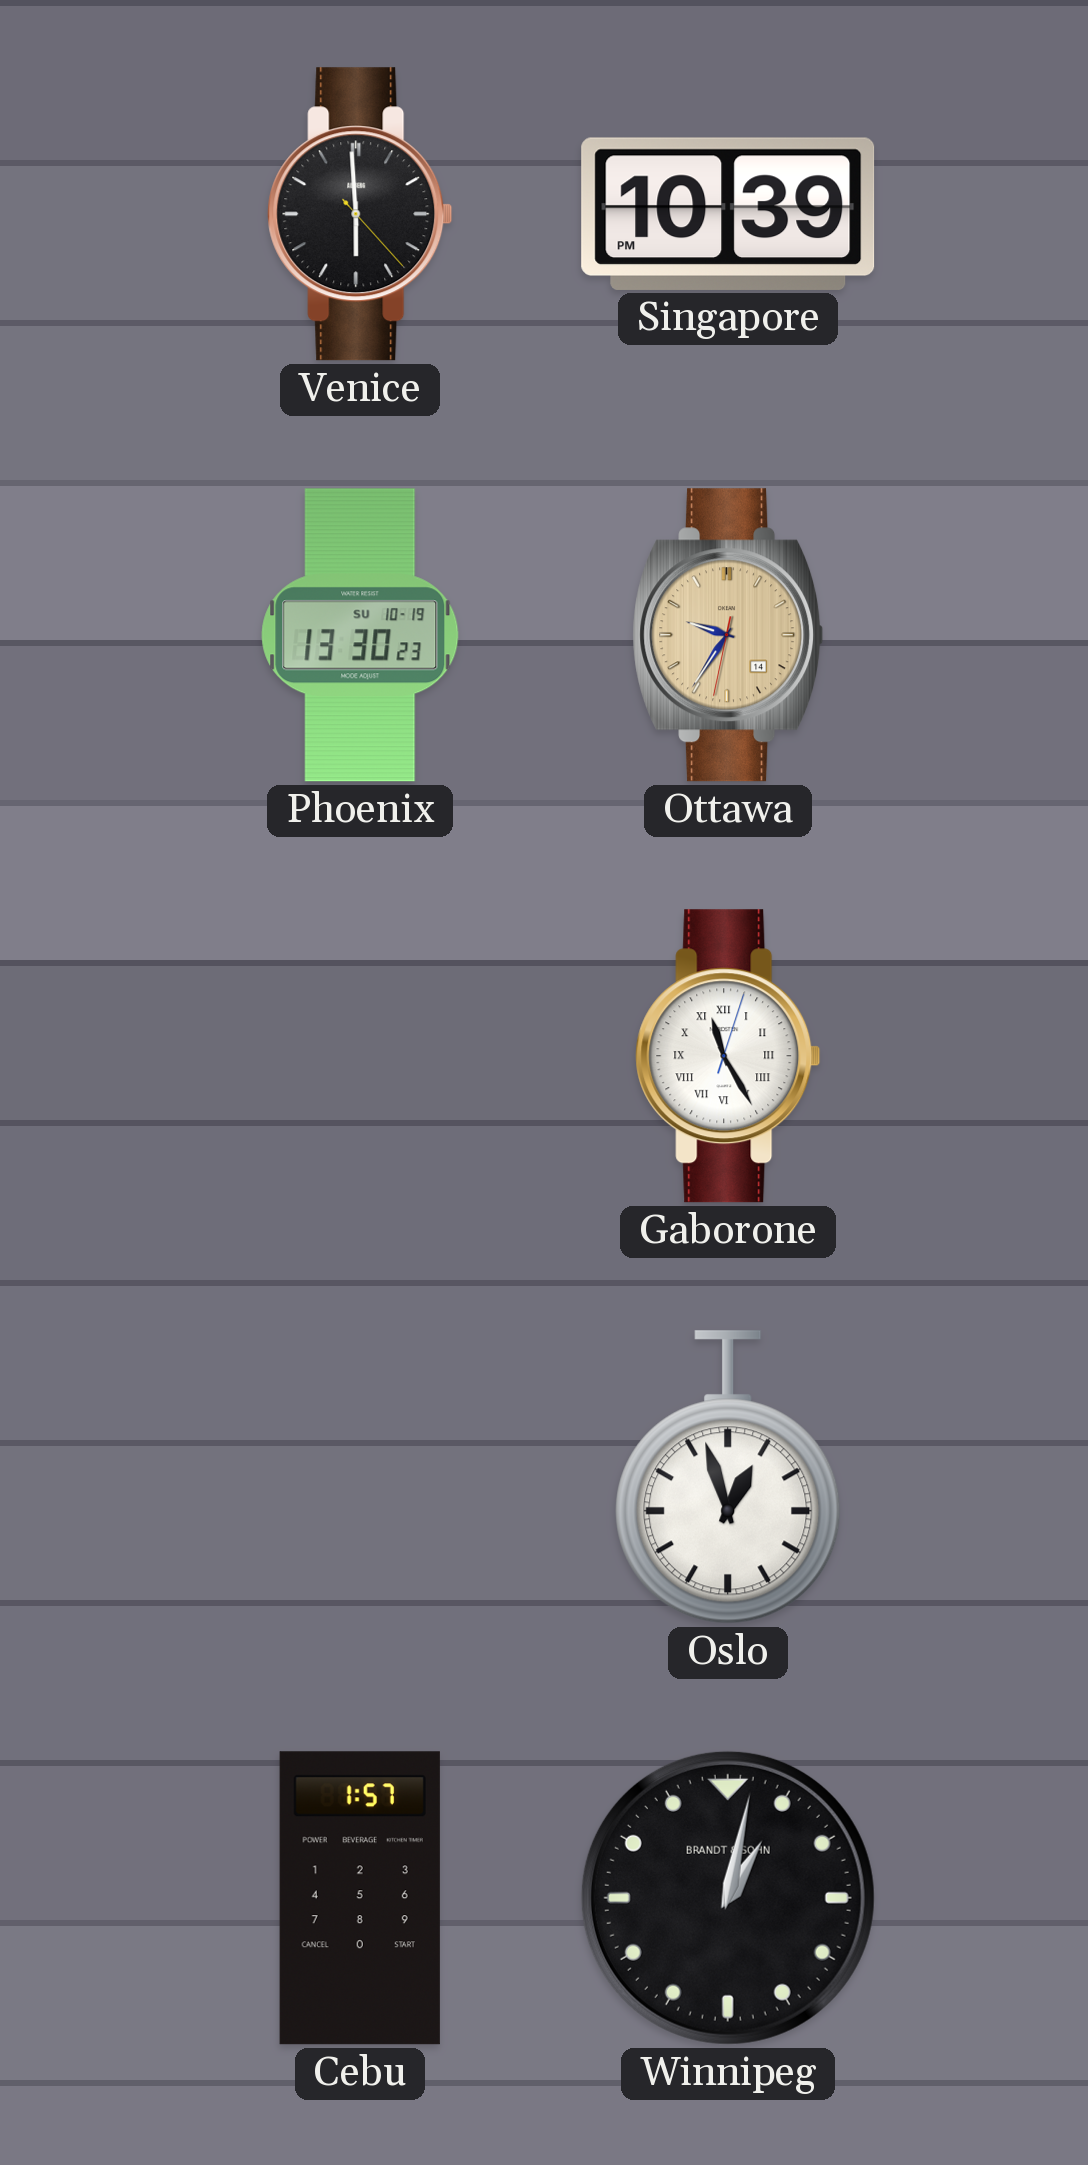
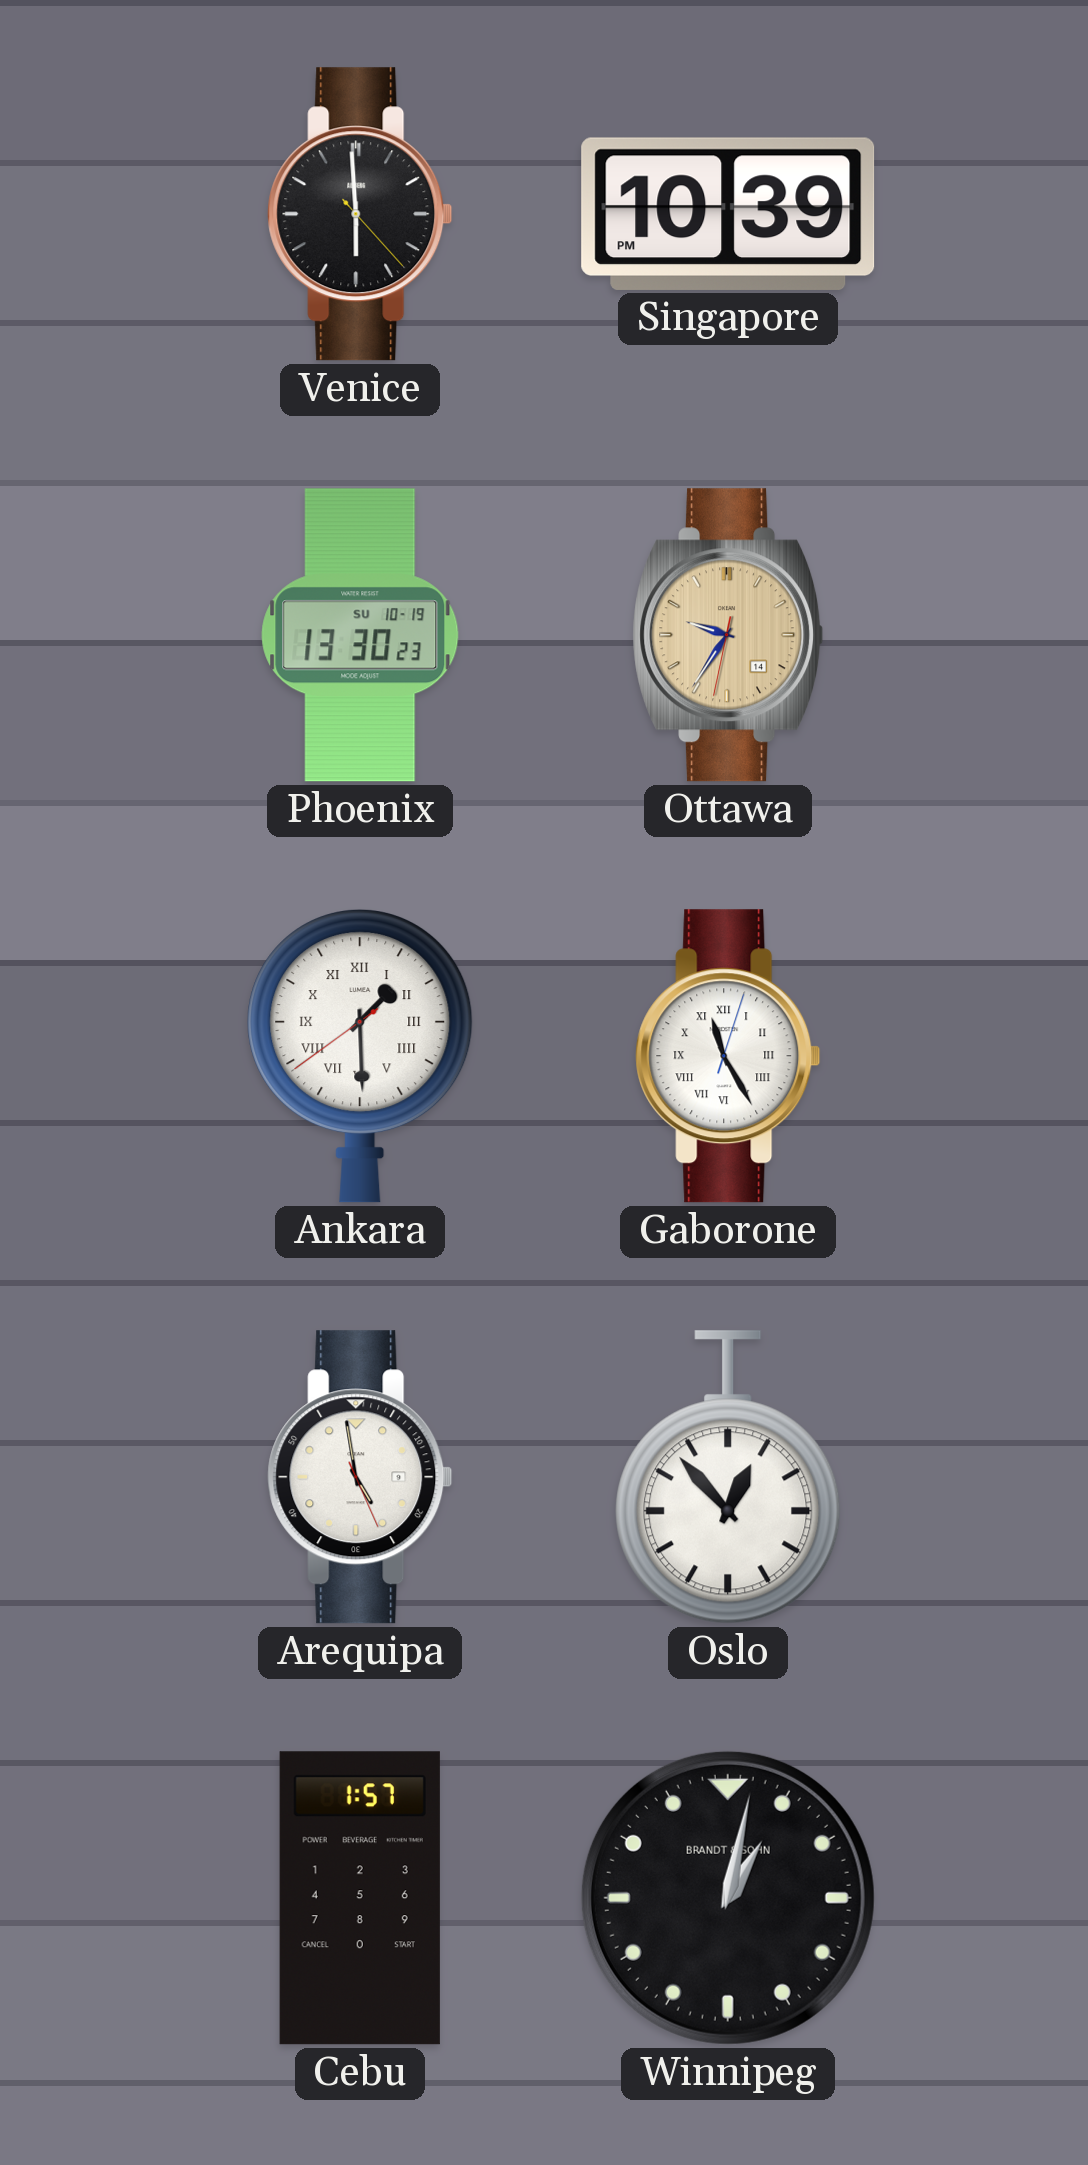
Ankara: none -> 1:29 (360, 1057)
Arequipa: none -> 4:58 (360, 1477)
Oslo: 12:57 -> 12:53 (728, 1477)
